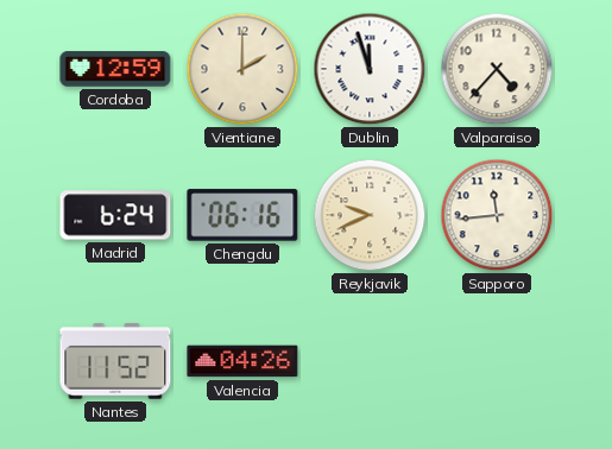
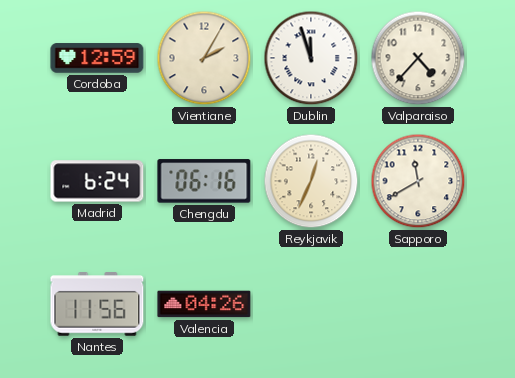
Vientiane: 2:00 -> 2:05 (204, 58)
Reykjavik: 9:41 -> 12:34 (311, 181)
Sapporo: 11:44 -> 11:40 (418, 181)
Nantes: 11:52 -> 11:56 (97, 304)
